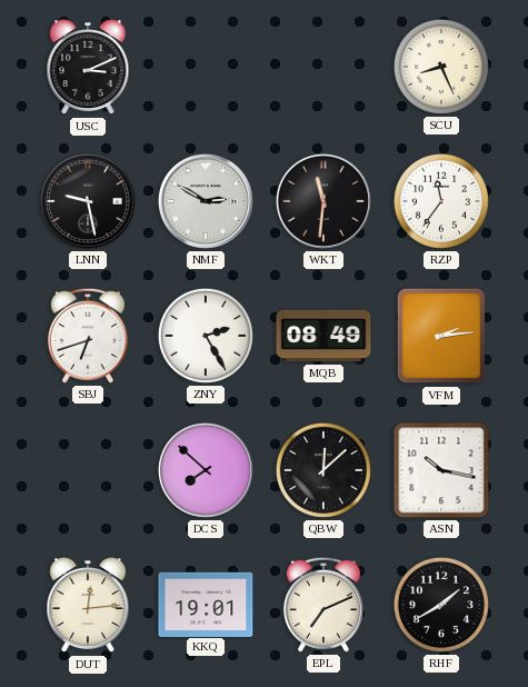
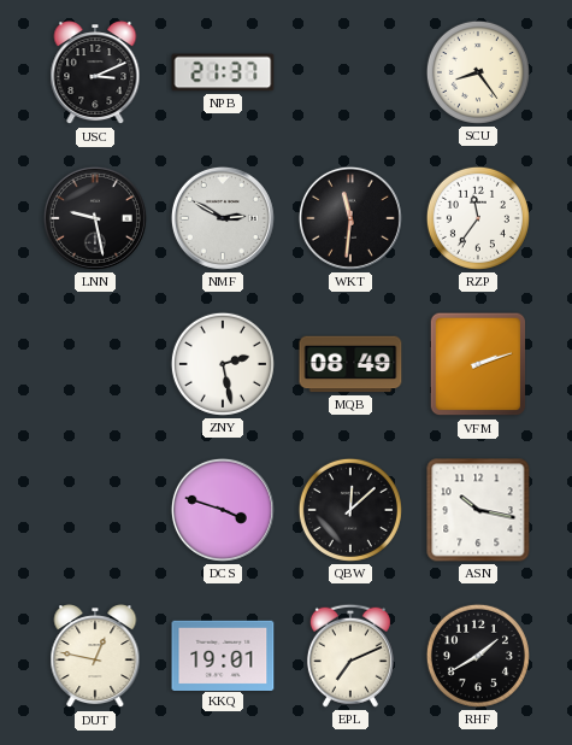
NPB: none -> 21:37 (223, 72)
SCU: 8:26 -> 8:24 (478, 72)
SBJ: 6:42 -> none (88, 336)
ZNY: 2:25 -> 2:28 (223, 364)
VFM: 2:14 -> 2:12 (478, 364)
DCS: 7:52 -> 3:48 (223, 510)
DUT: 12:14 -> 12:47 (95, 657)
